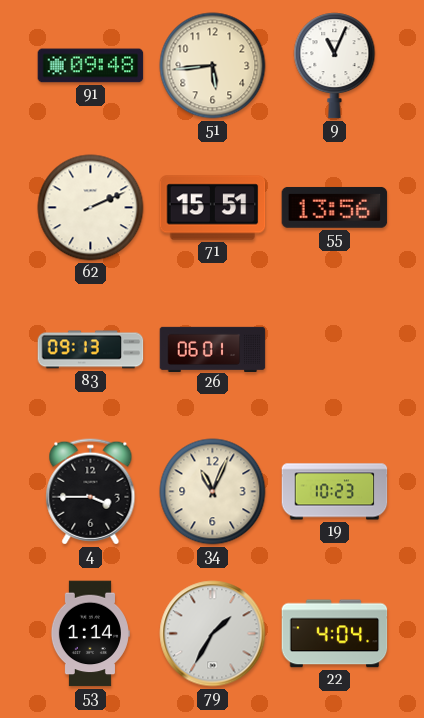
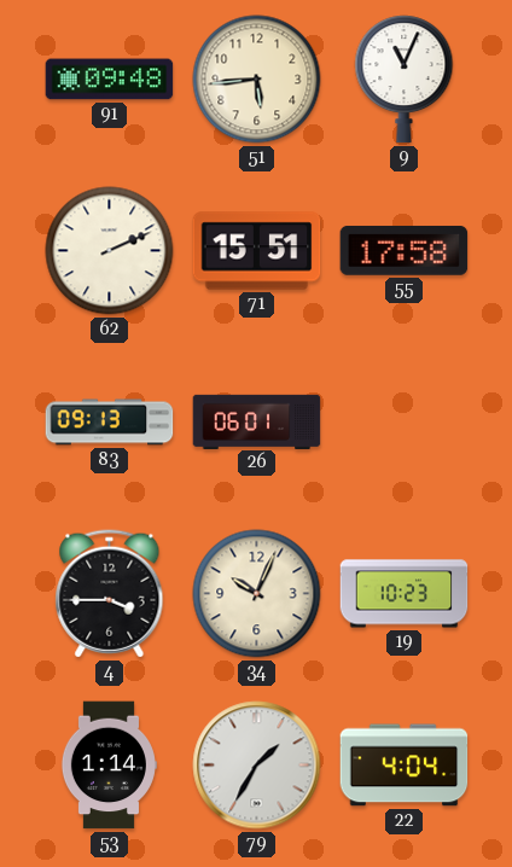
55: 13:56 -> 17:58 (405, 250)
34: 11:04 -> 10:04 (257, 594)
